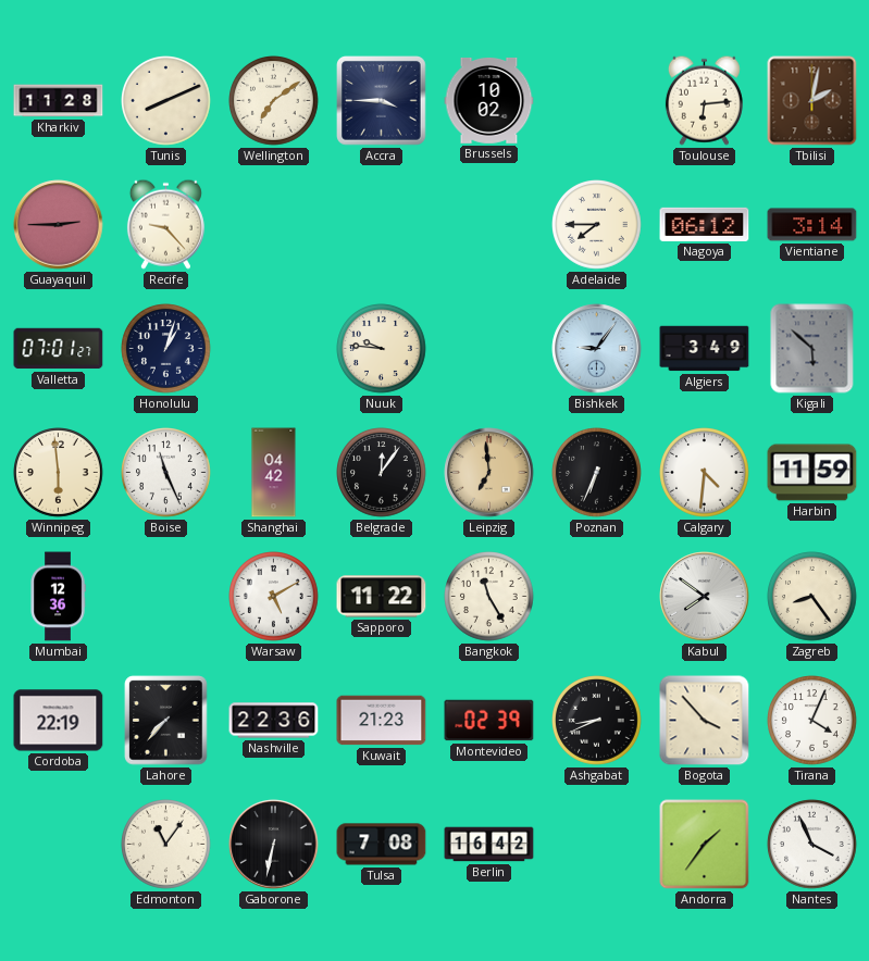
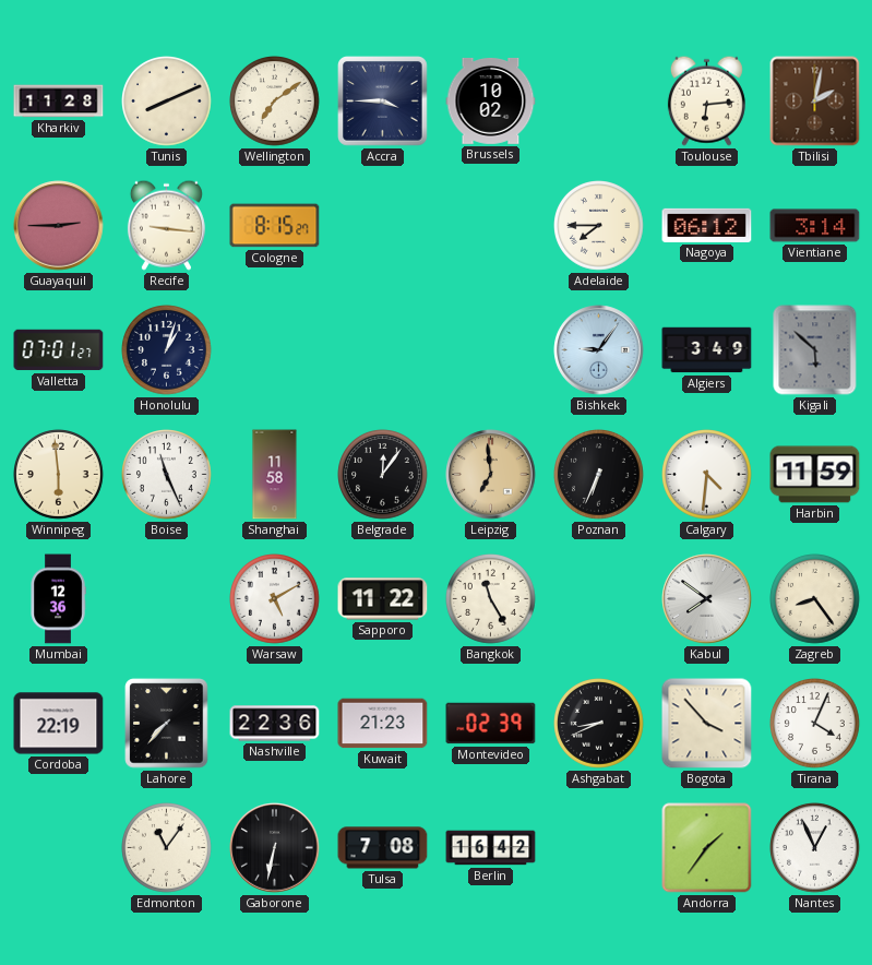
Recife: 9:23 -> 9:16 (166, 225)
Cologne: none -> 8:15 (275, 226)
Nuuk: 9:46 -> none (382, 349)
Shanghai: 04:42 -> 11:58 (275, 475)
Nantes: 3:56 -> 12:56 (815, 848)
